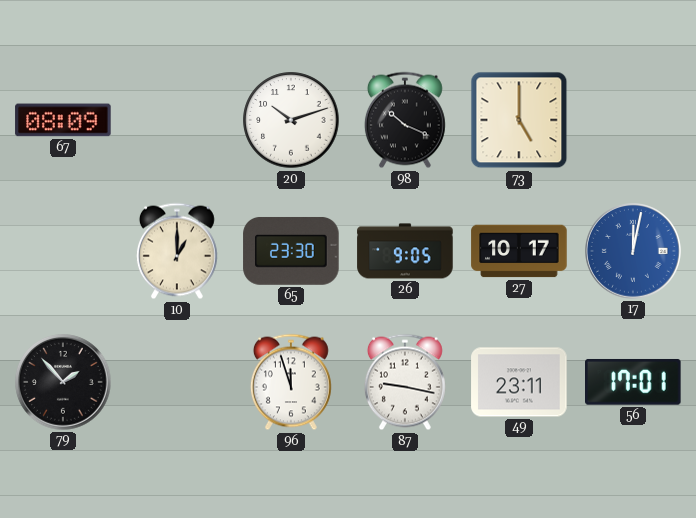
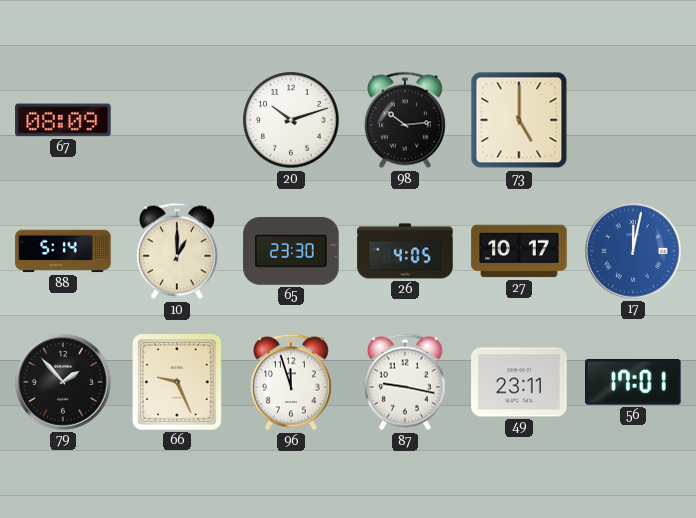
98: 10:19 -> 10:14 (405, 120)
88: none -> 5:14 (63, 251)
26: 9:05 -> 4:05 (405, 251)
66: none -> 9:26 (178, 383)
